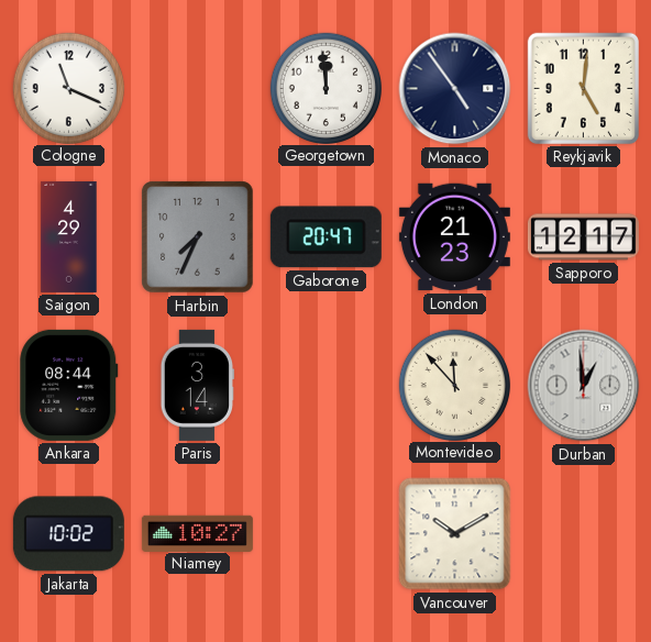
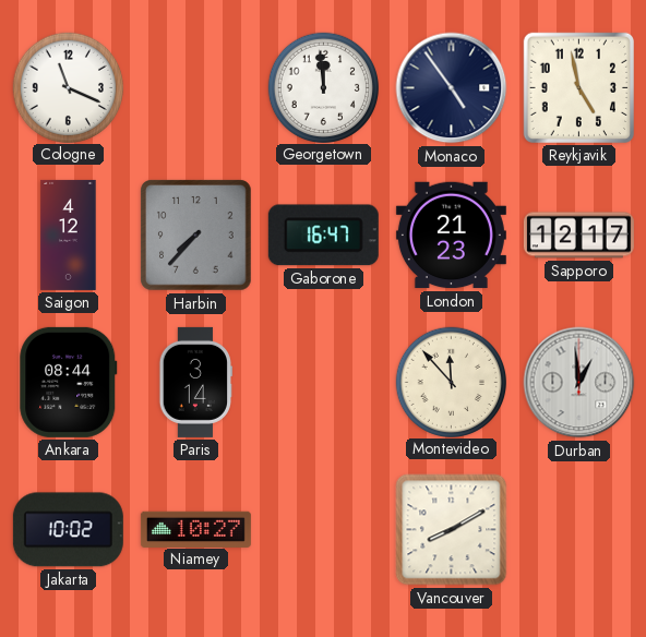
Reykjavik: 5:01 -> 4:58 (578, 87)
Saigon: 4:29 -> 4:12 (69, 235)
Harbin: 7:34 -> 7:37 (196, 236)
Gaborone: 20:47 -> 16:47 (323, 236)
Vancouver: 10:10 -> 8:10 (452, 530)
